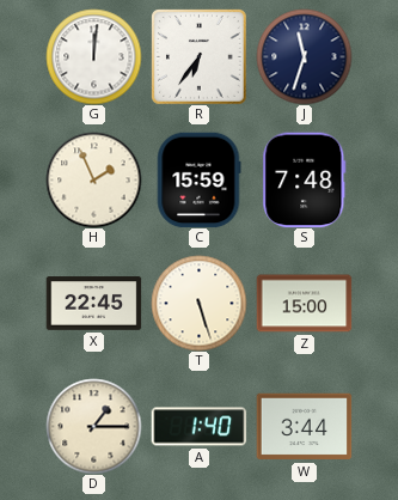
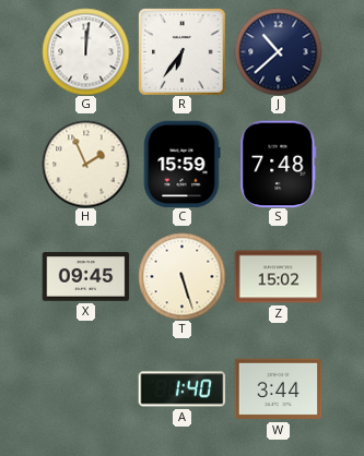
J: 11:33 -> 10:38 (278, 51)
X: 22:45 -> 09:45 (85, 277)
Z: 15:00 -> 15:02 (278, 277)
D: 1:15 -> none (93, 426)
